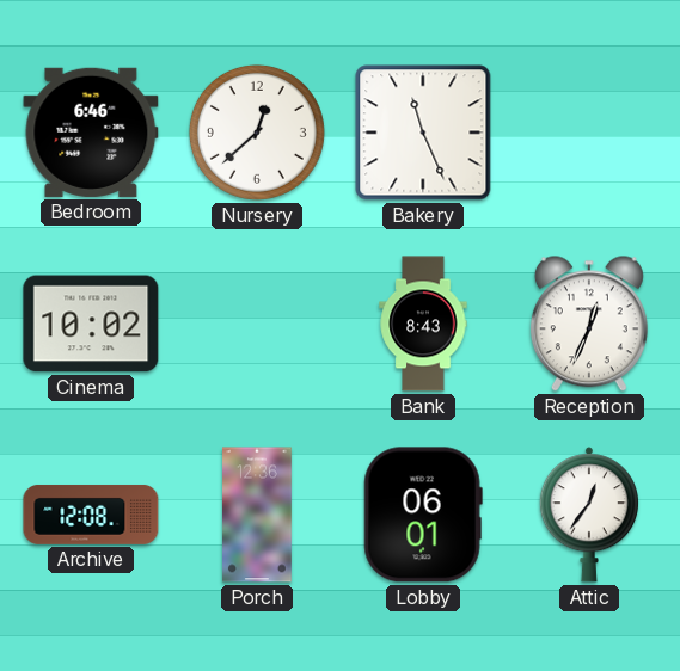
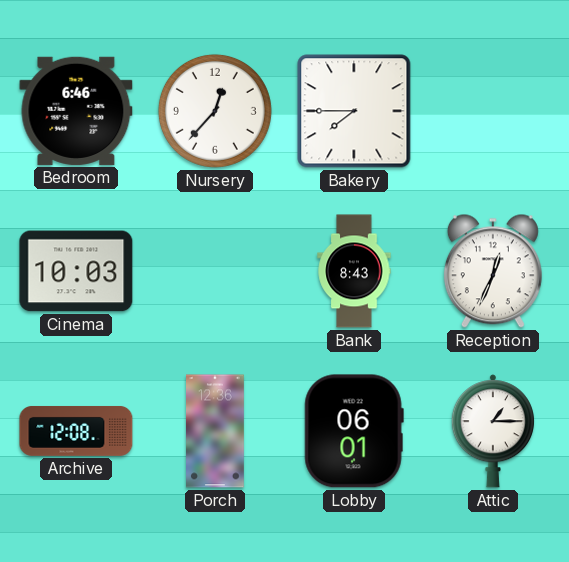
Nursery: 12:38 -> 12:37 (215, 111)
Bakery: 11:26 -> 7:45 (354, 111)
Cinema: 10:02 -> 10:03 (76, 271)
Attic: 12:36 -> 1:15 (493, 431)
